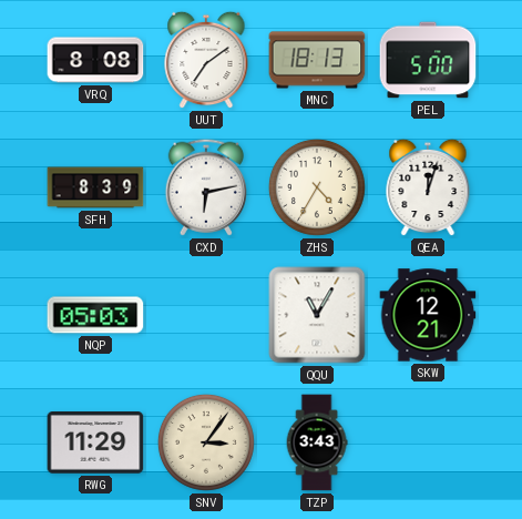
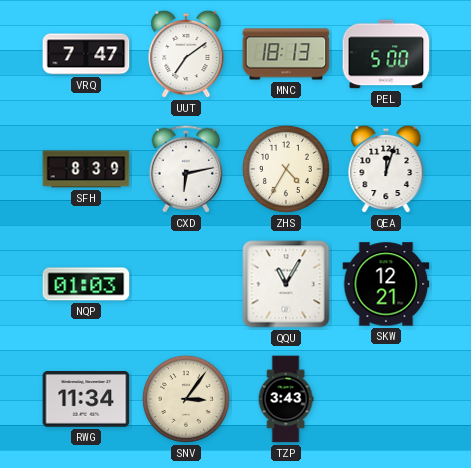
VRQ: 8:08 -> 7:47 (86, 54)
NQP: 05:03 -> 01:03 (86, 284)
RWG: 11:29 -> 11:34 (86, 400)
